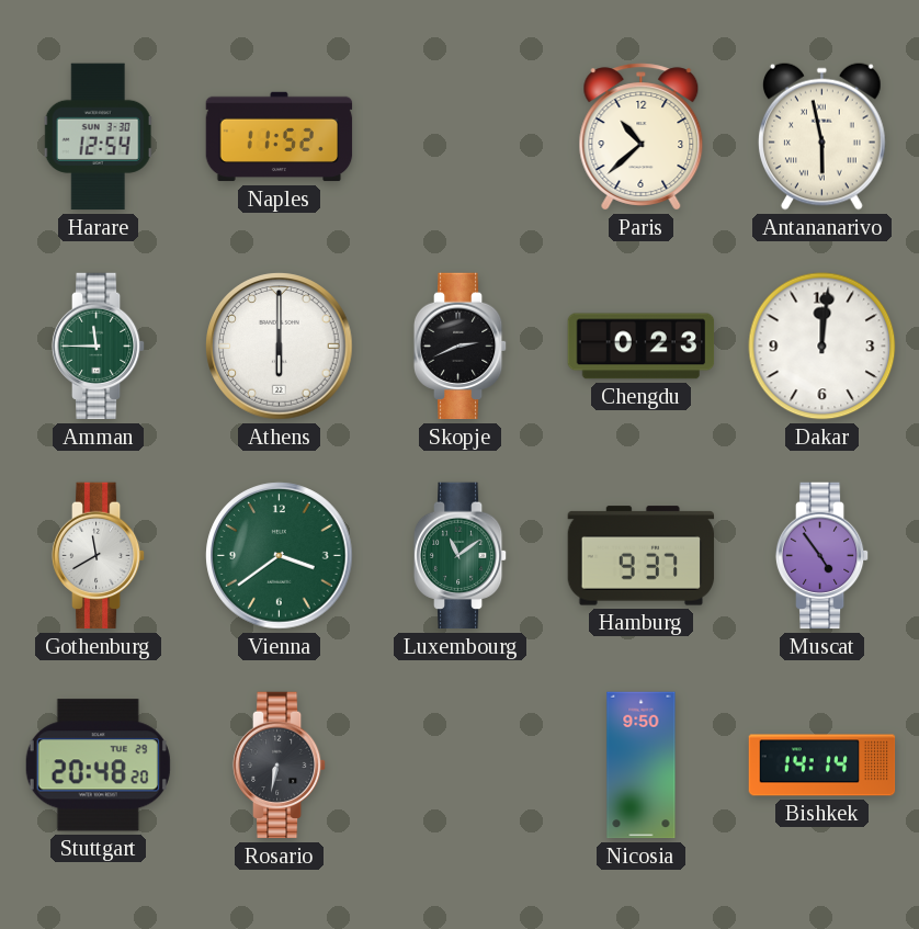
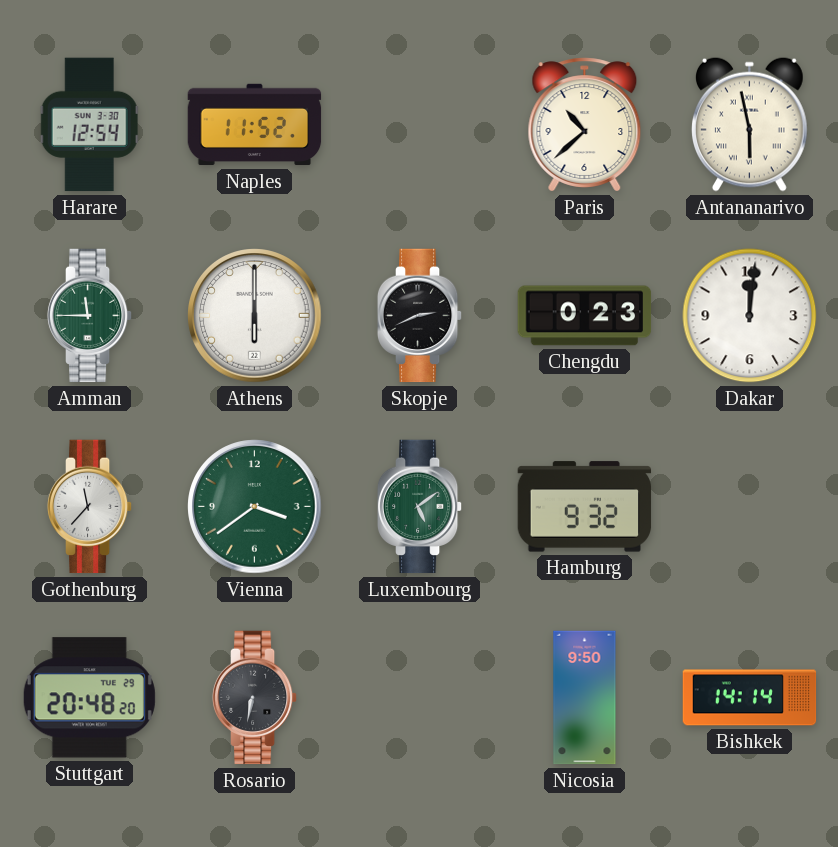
Gothenburg: 11:40 -> 11:37 (90, 507)
Luxembourg: 11:09 -> 5:09 (420, 507)
Hamburg: 9:37 -> 9:32 (585, 507)
Muscat: 4:54 -> none (822, 556)
